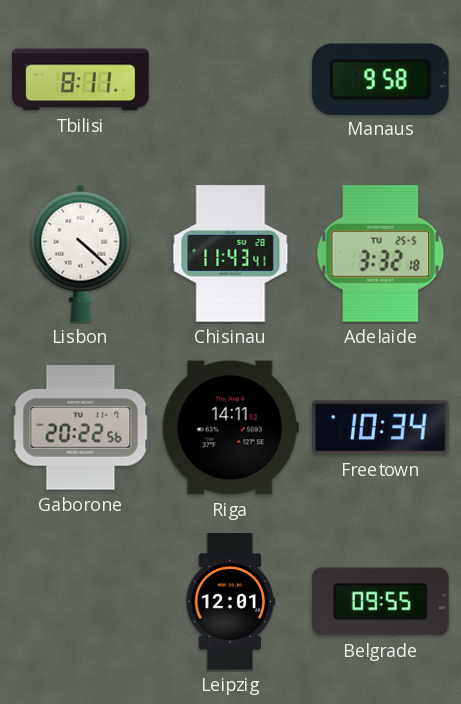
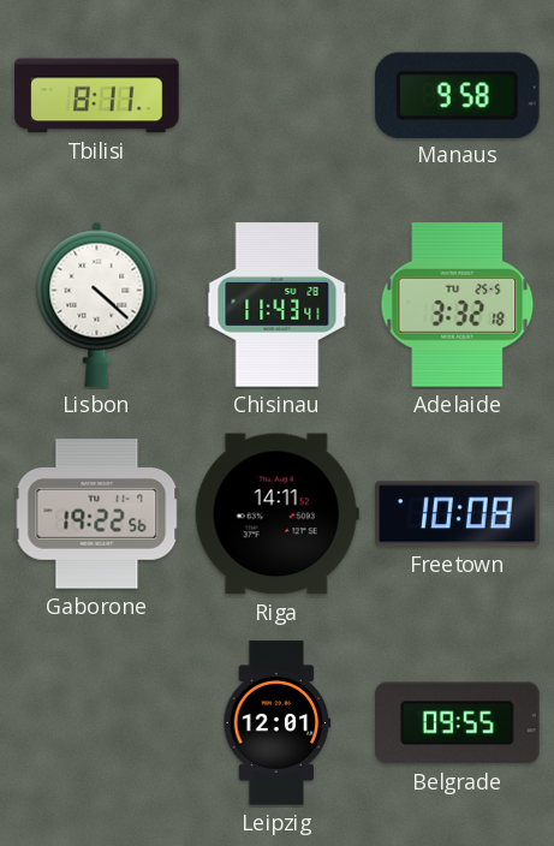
Gaborone: 20:22 -> 19:22 (97, 514)
Freetown: 10:34 -> 10:08 (458, 514)
